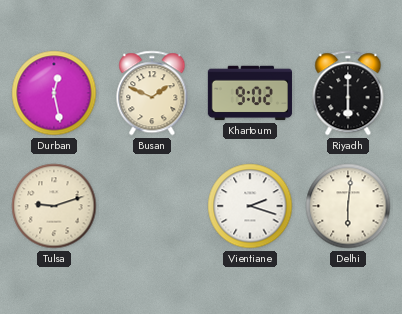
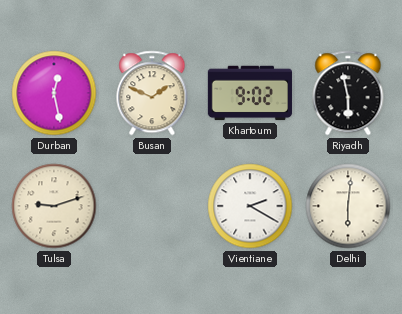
Riyadh: 6:00 -> 5:58 (348, 93)
Vientiane: 2:18 -> 2:20 (250, 206)
